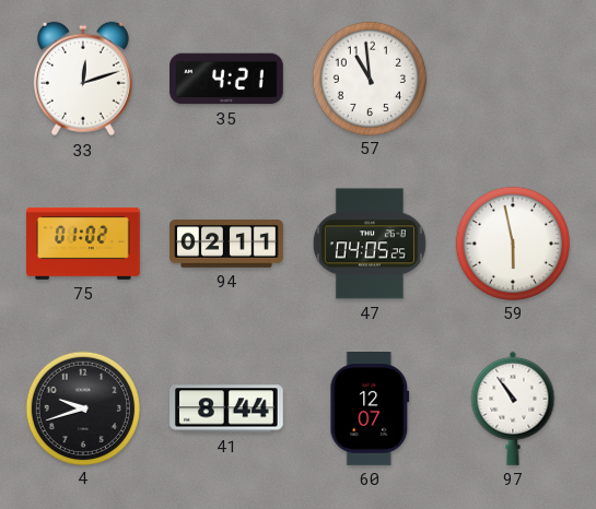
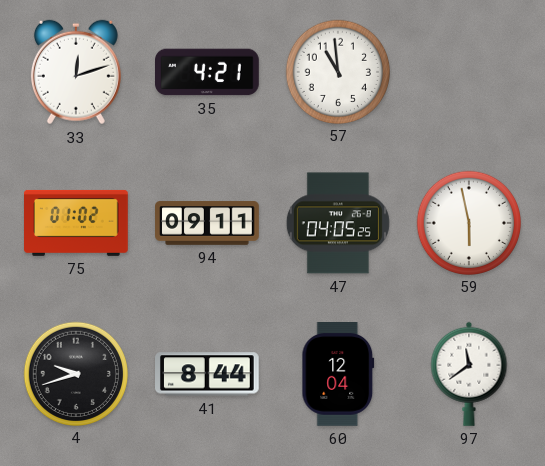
94: 02:11 -> 09:11 (207, 223)
60: 12:07 -> 12:04 (338, 375)
97: 10:54 -> 11:39 (469, 374)
